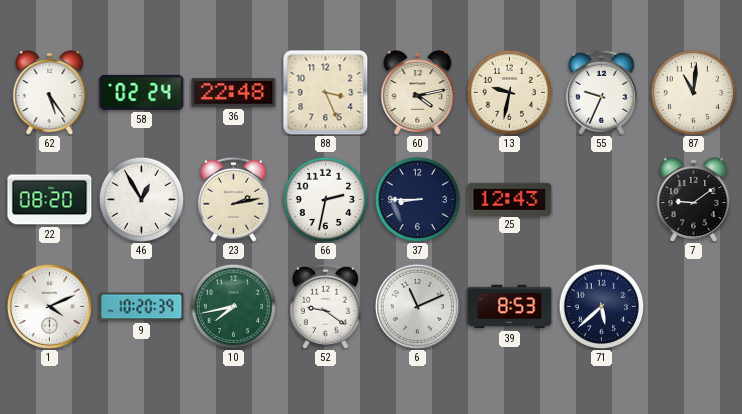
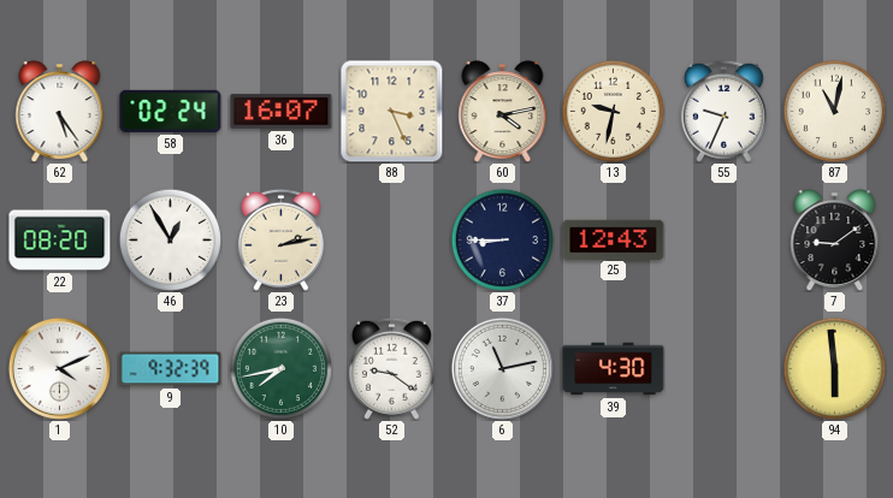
36: 22:48 -> 16:07 (282, 112)
87: 11:01 -> 11:02 (834, 111)
66: 2:32 -> none (325, 199)
9: 10:20 -> 9:32 (171, 369)
6: 11:11 -> 11:13 (502, 368)
39: 8:53 -> 4:30 (614, 369)
71: 5:38 -> none (601, 306)
94: none -> 5:59 (834, 368)
